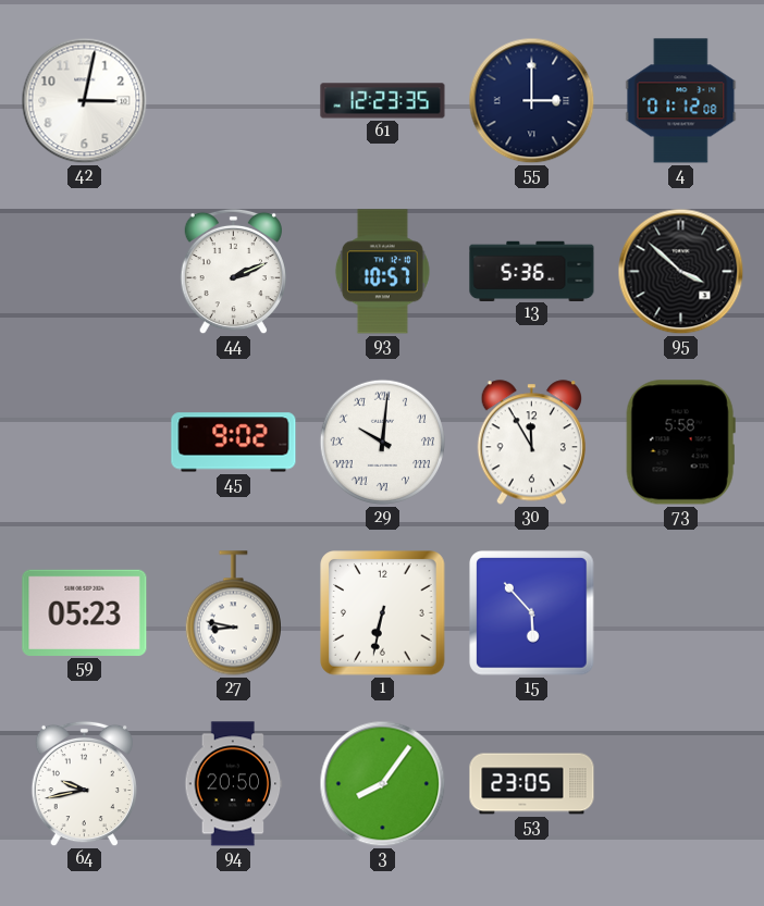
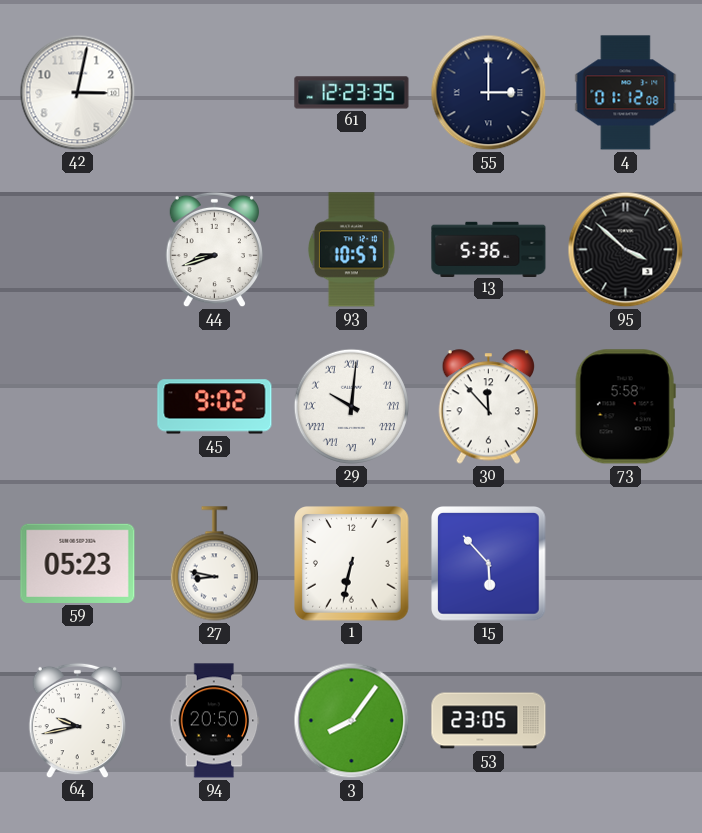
44: 2:11 -> 8:42 (214, 250)
30: 11:55 -> 11:53 (488, 407)
